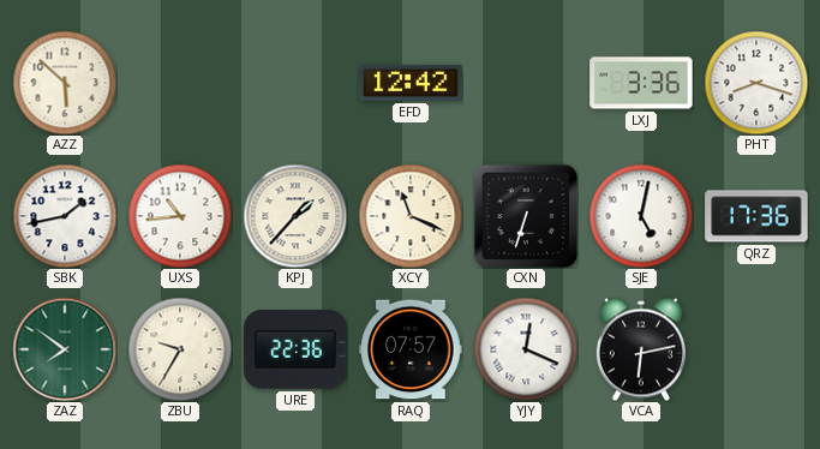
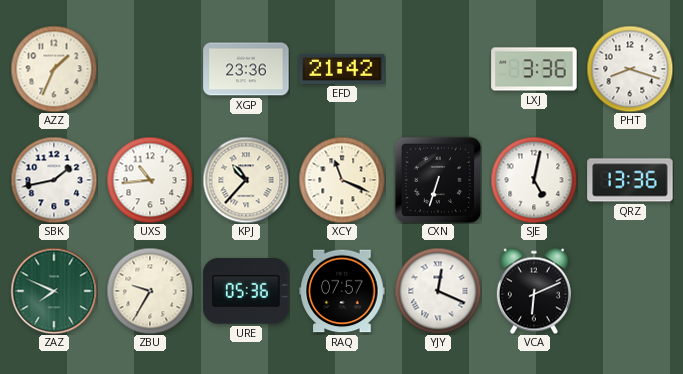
AZZ: 5:52 -> 1:34 (54, 69)
XGP: none -> 23:36 (246, 69)
EFD: 12:42 -> 21:42 (342, 69)
KPJ: 1:37 -> 10:37 (246, 180)
QRZ: 17:36 -> 13:36 (630, 180)
ZAZ: 7:51 -> 7:49 (54, 291)
URE: 22:36 -> 05:36 (246, 291)
VCA: 6:13 -> 6:11 (534, 291)
